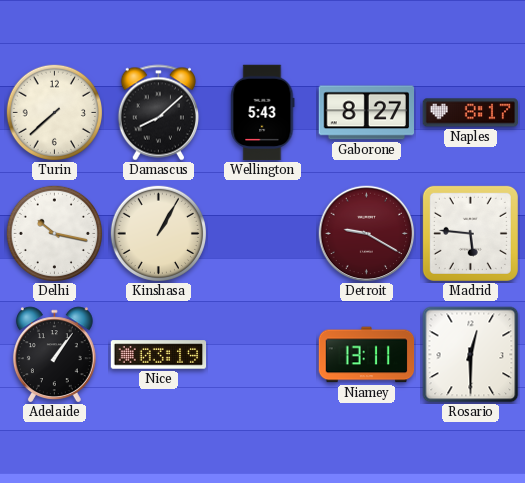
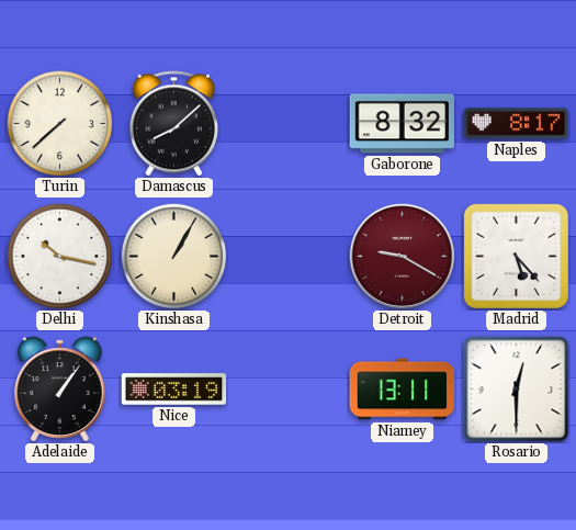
Wellington: 5:43 -> none (263, 113)
Gaborone: 8:27 -> 8:32 (402, 124)
Madrid: 5:46 -> 5:23 (516, 256)
